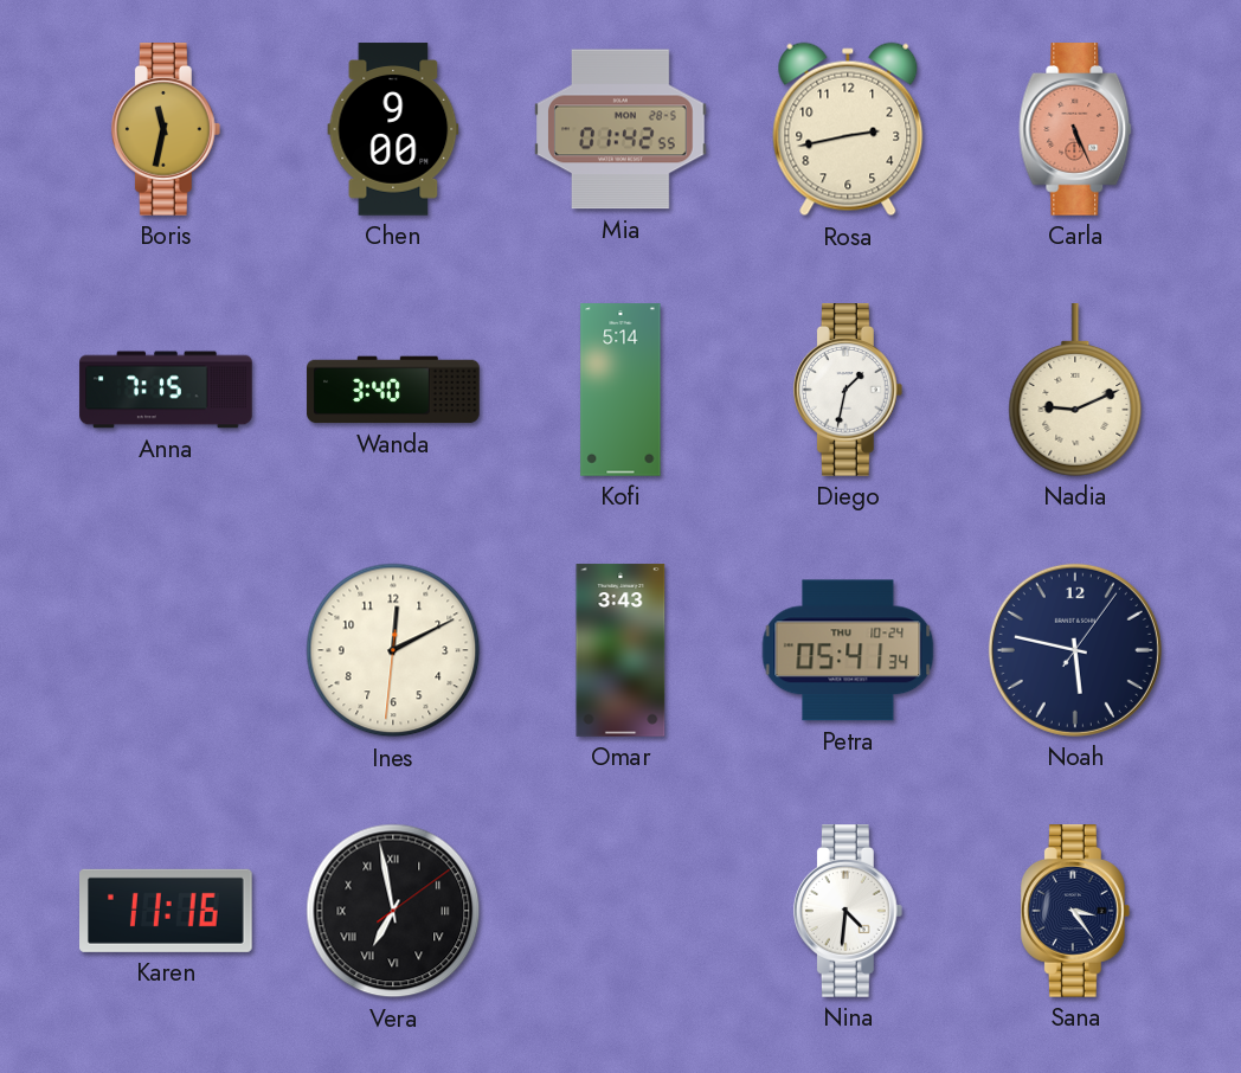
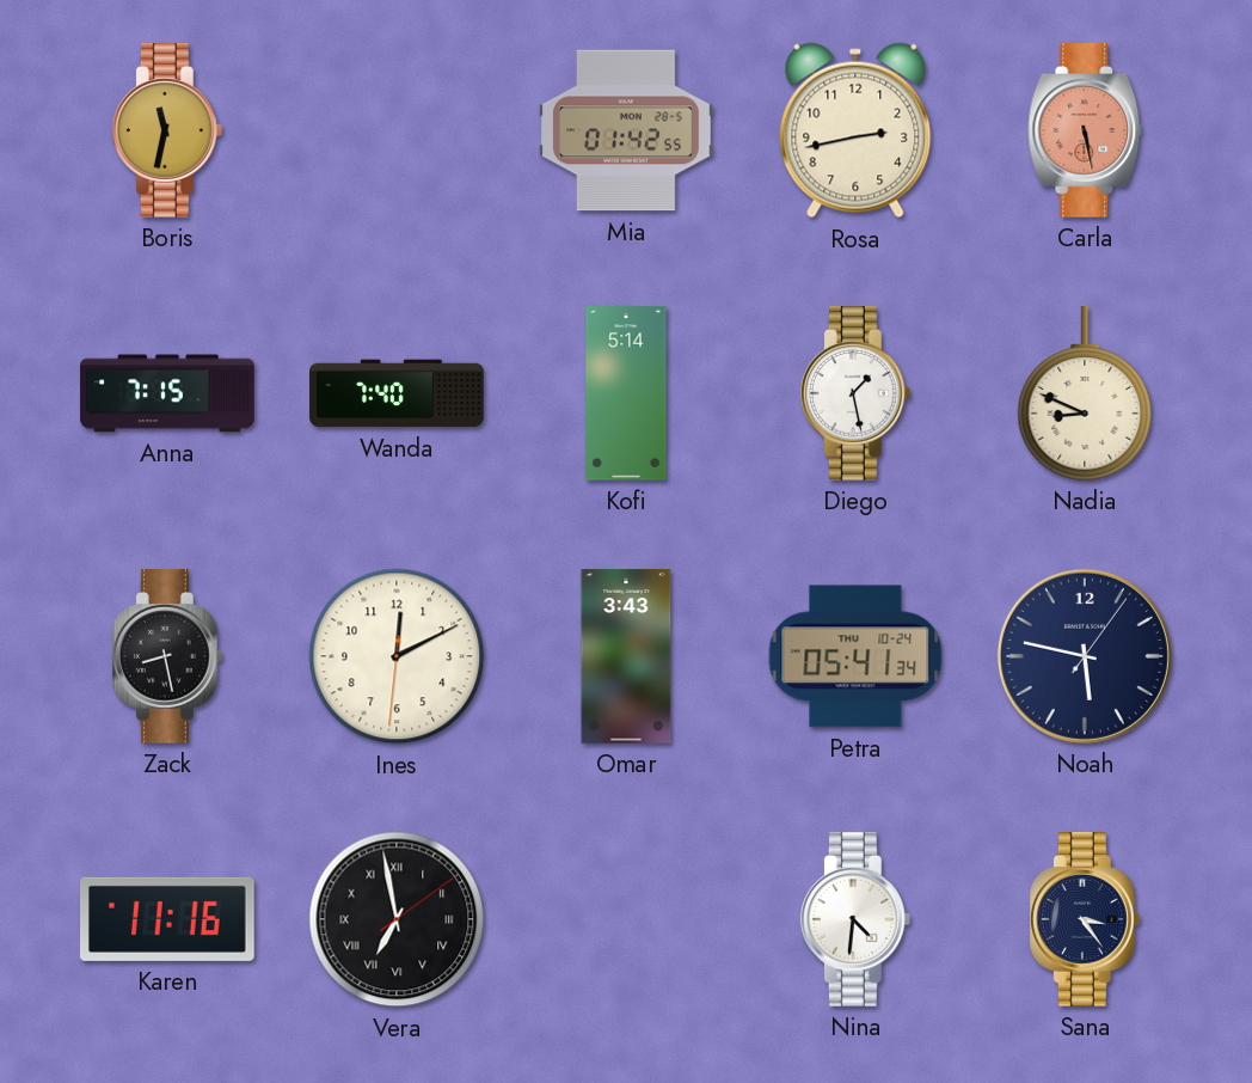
Chen: 9:00 -> none (393, 129)
Carla: 5:26 -> 5:28 (1085, 130)
Wanda: 3:40 -> 7:40 (397, 393)
Diego: 1:32 -> 1:28 (855, 393)
Nadia: 9:11 -> 8:49 (1085, 394)
Zack: none -> 8:28 (167, 656)
